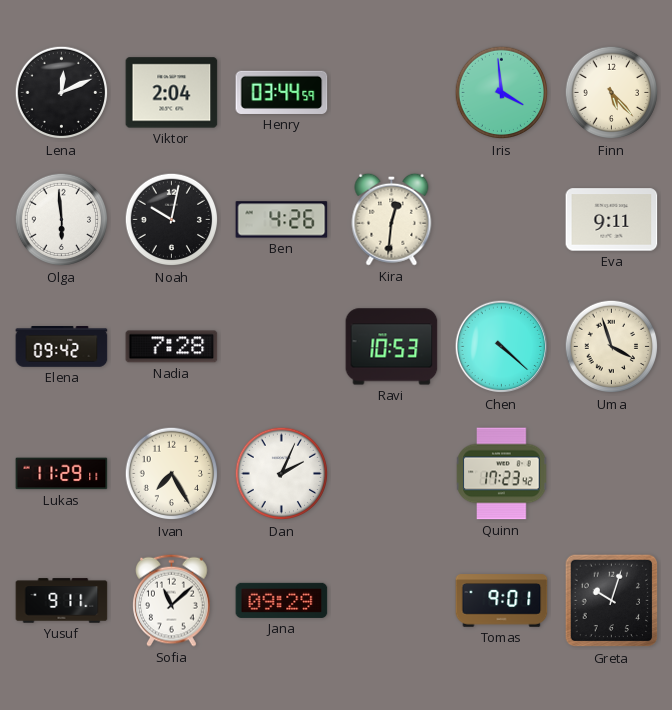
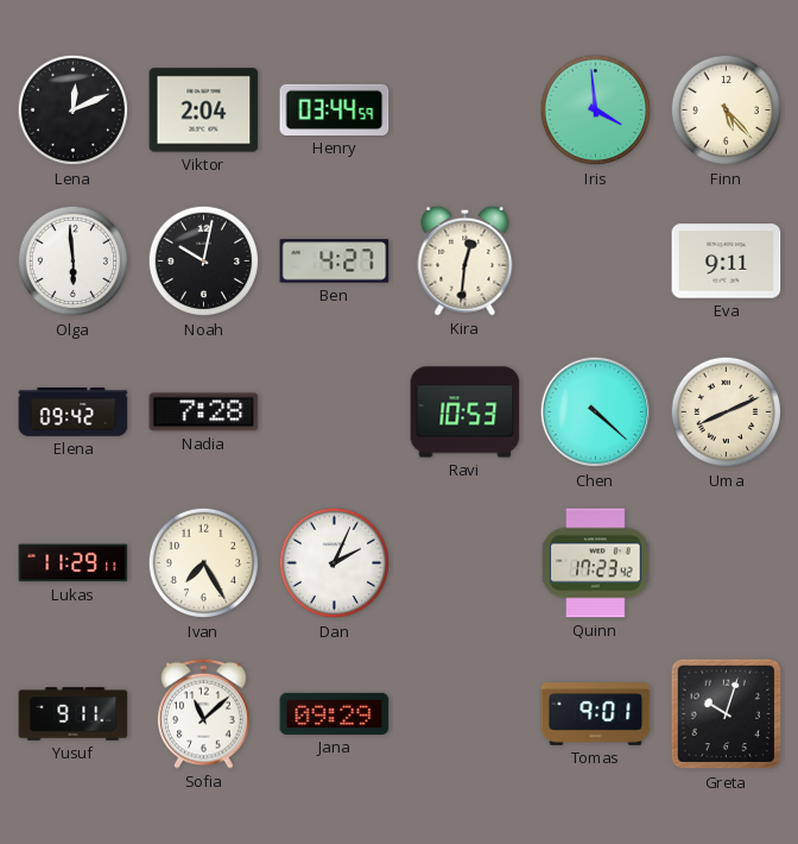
Ben: 4:26 -> 4:27 (335, 262)
Uma: 3:57 -> 8:11 (727, 412)
